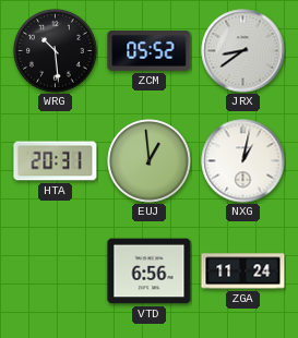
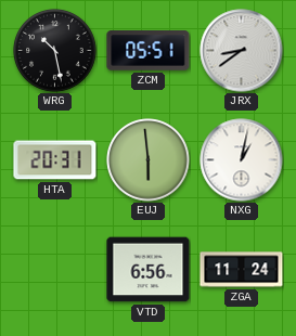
WRG: 10:29 -> 10:28 (55, 51)
ZCM: 05:52 -> 05:51 (149, 51)
EUJ: 12:59 -> 5:59 (149, 160)
